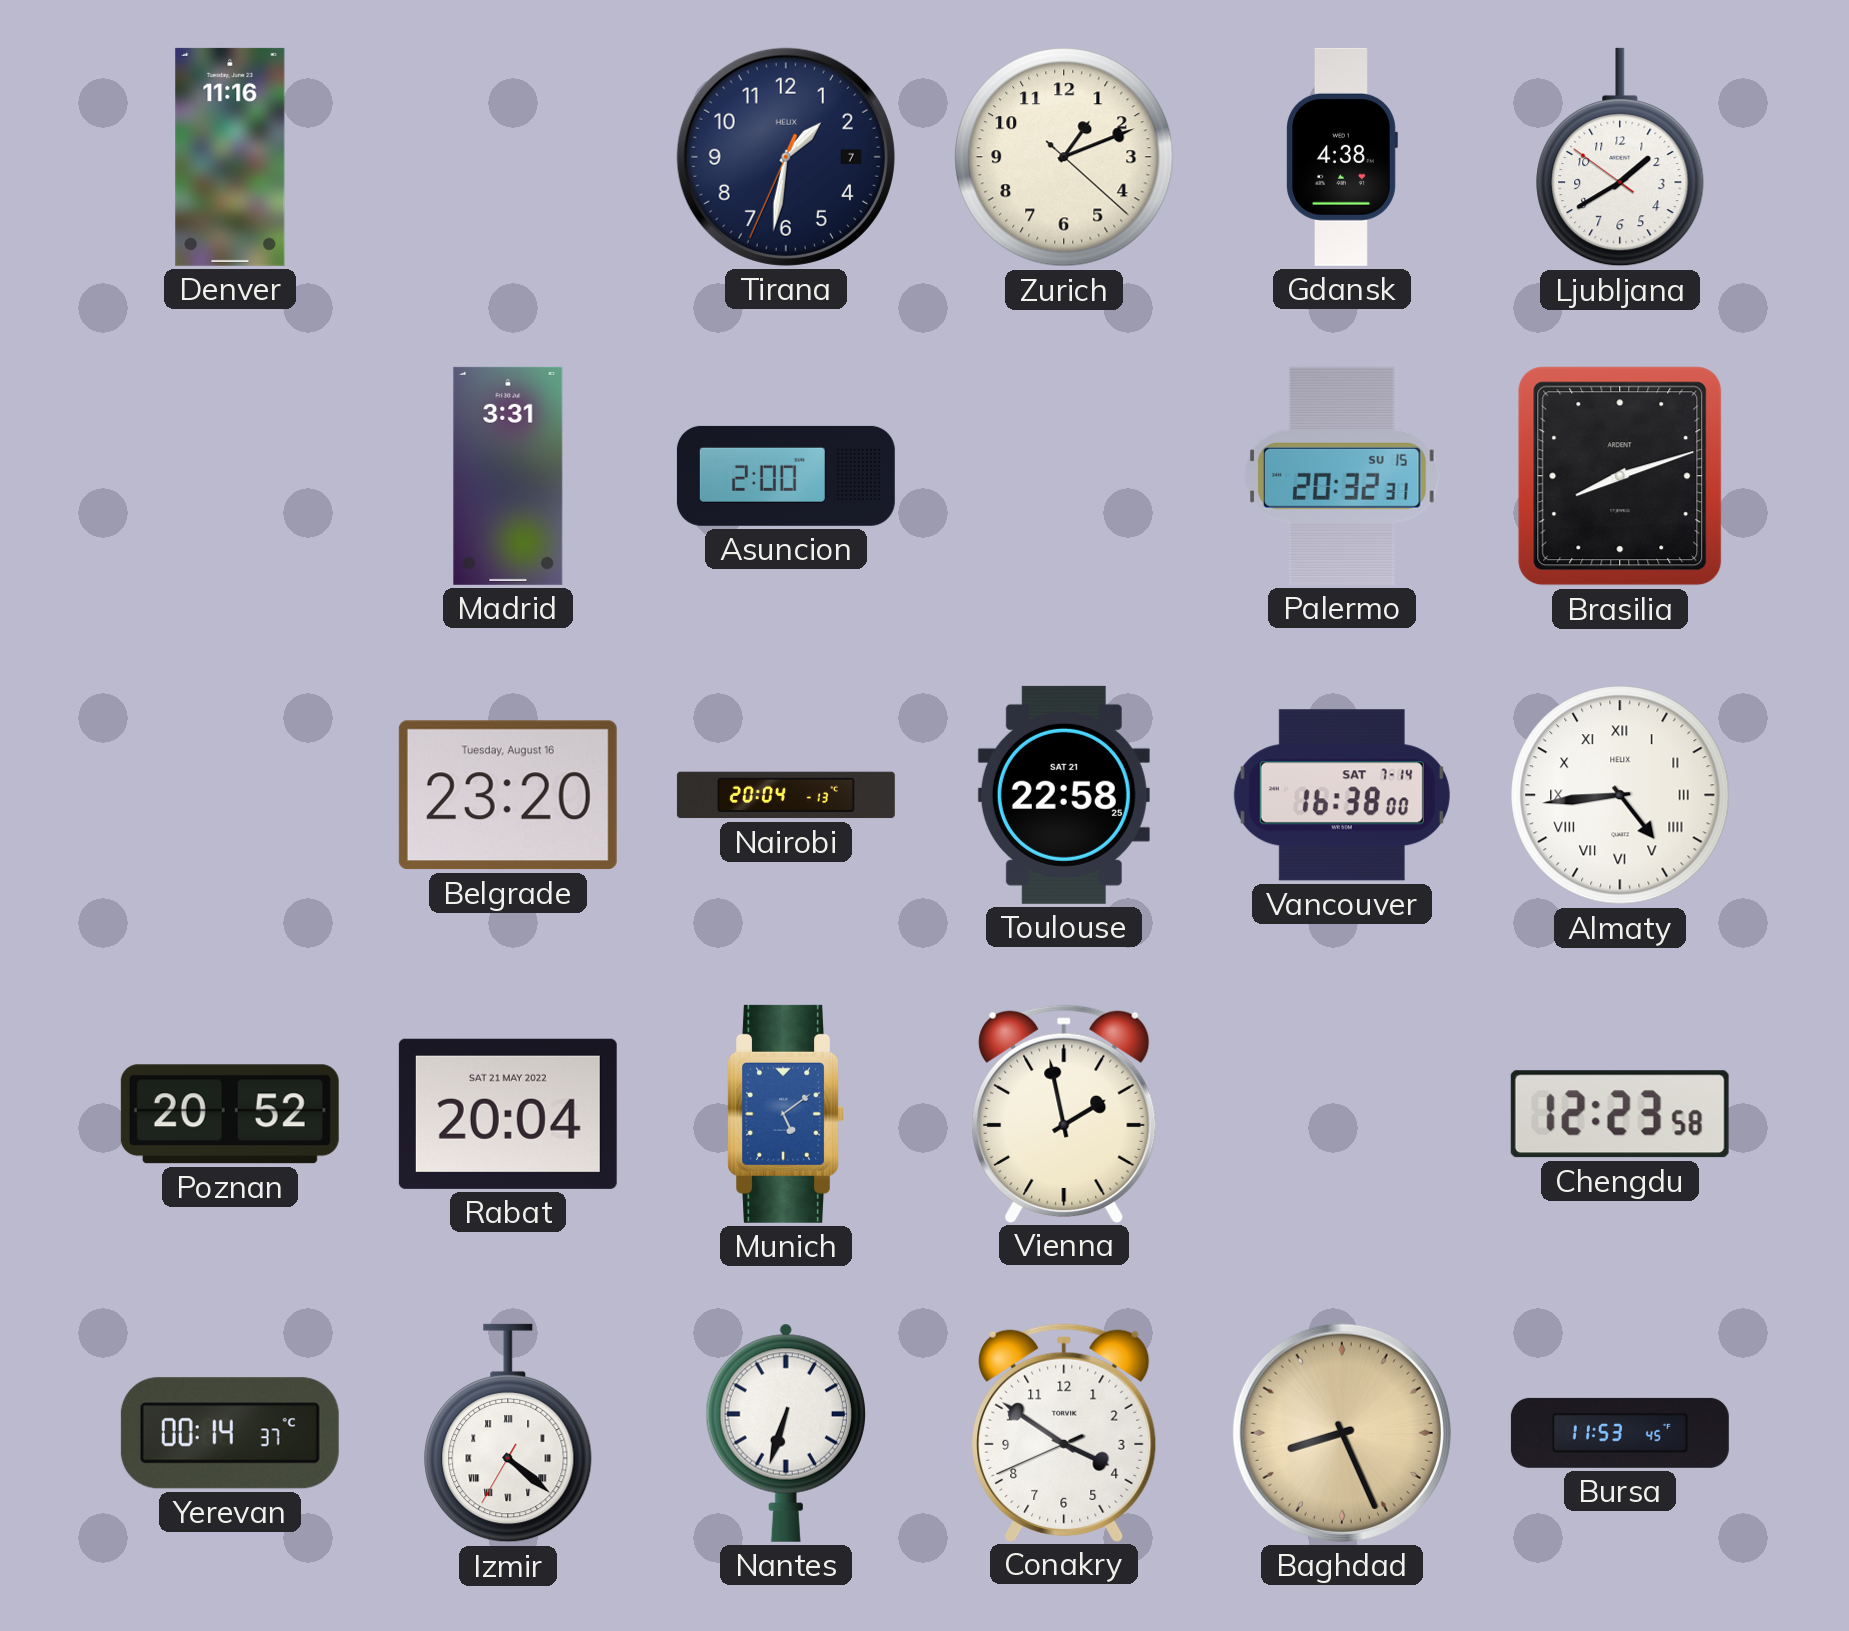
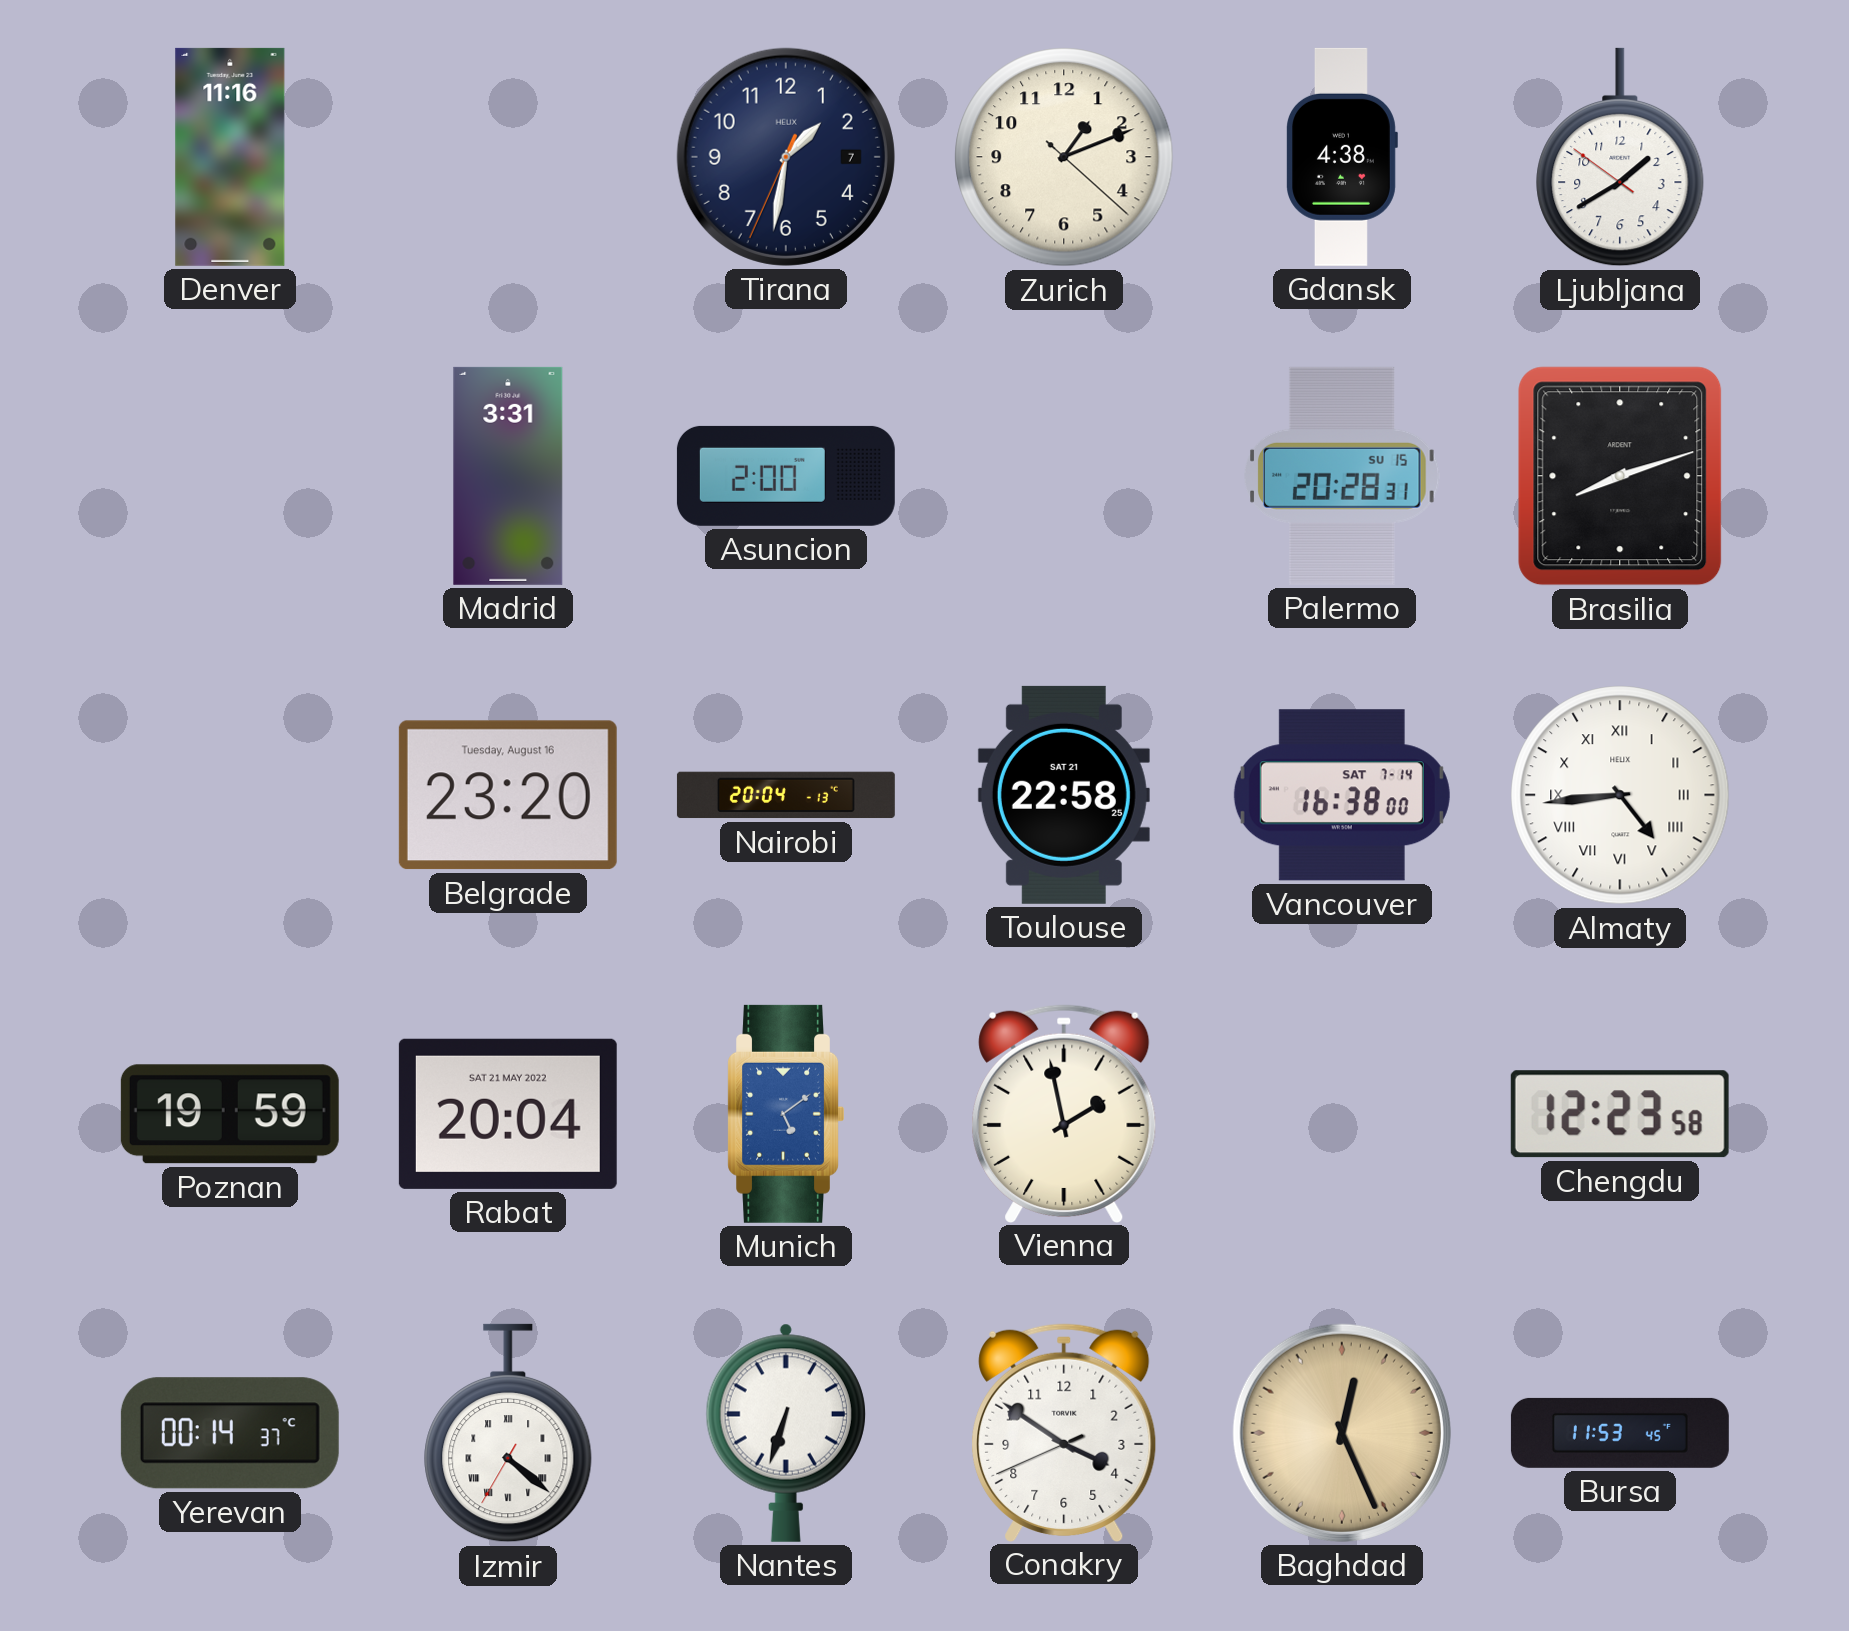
Palermo: 20:32 -> 20:28 (1342, 476)
Poznan: 20:52 -> 19:59 (230, 1114)
Baghdad: 8:26 -> 12:26 (1342, 1433)
